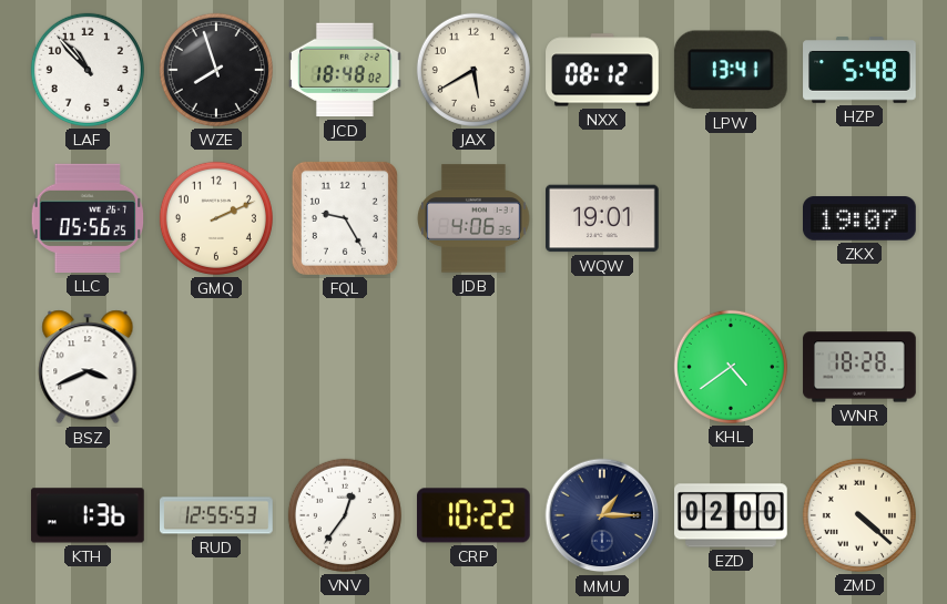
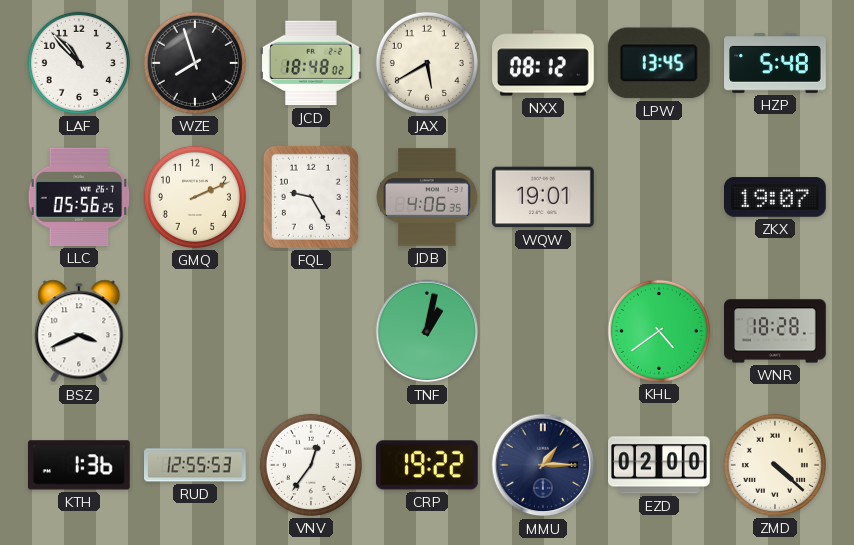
LPW: 13:41 -> 13:45 (659, 63)
TNF: none -> 1:02 (427, 331)
CRP: 10:22 -> 19:22 (427, 465)
